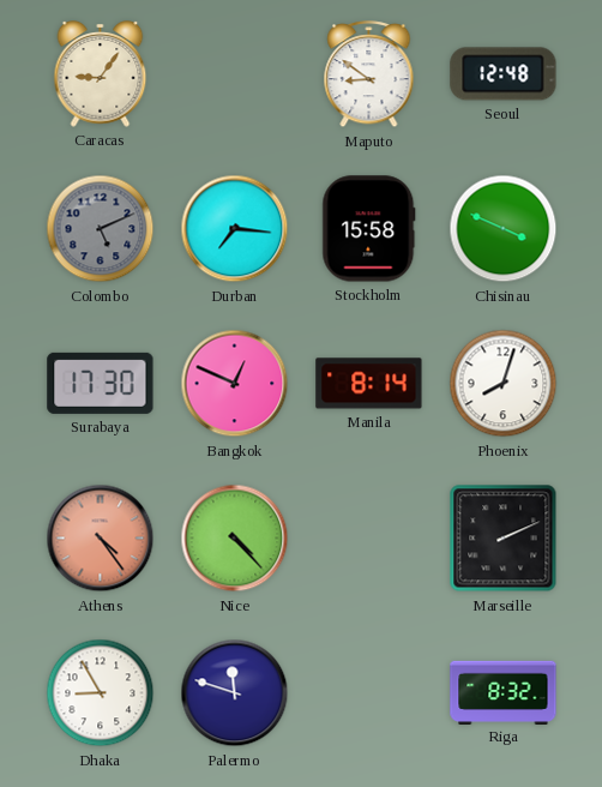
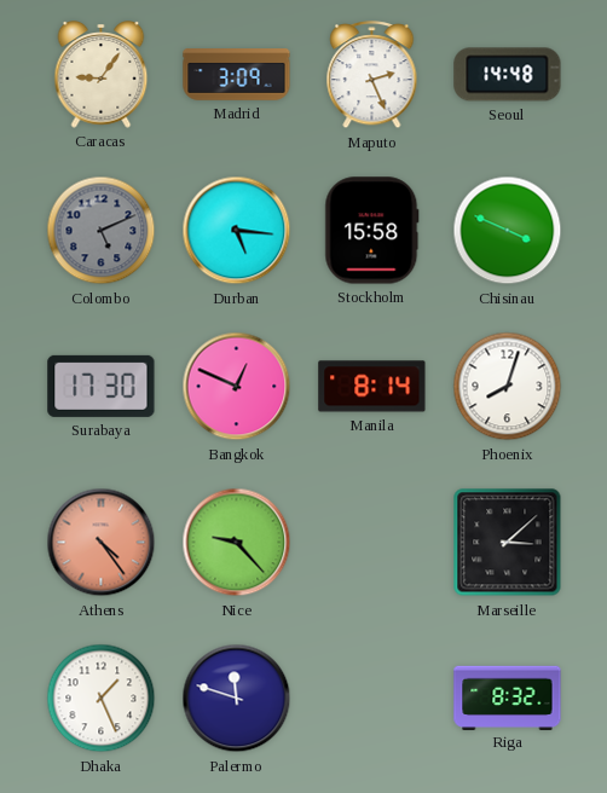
Madrid: none -> 3:09 (237, 75)
Maputo: 8:51 -> 2:26 (372, 75)
Seoul: 12:48 -> 14:48 (508, 75)
Durban: 7:16 -> 5:16 (237, 231)
Nice: 4:23 -> 9:23 (237, 543)
Marseille: 2:11 -> 3:08 (508, 543)
Dhaka: 8:55 -> 1:26 (102, 699)
